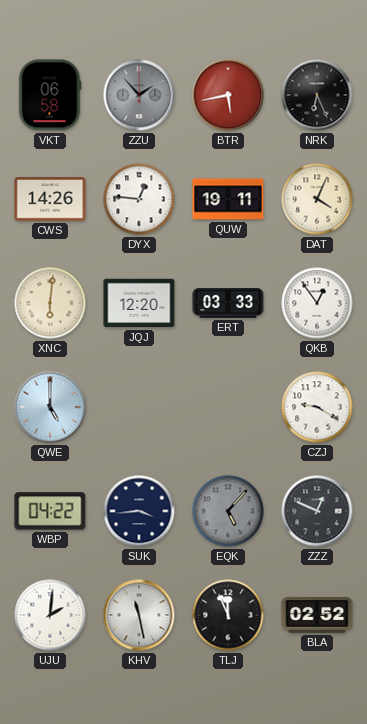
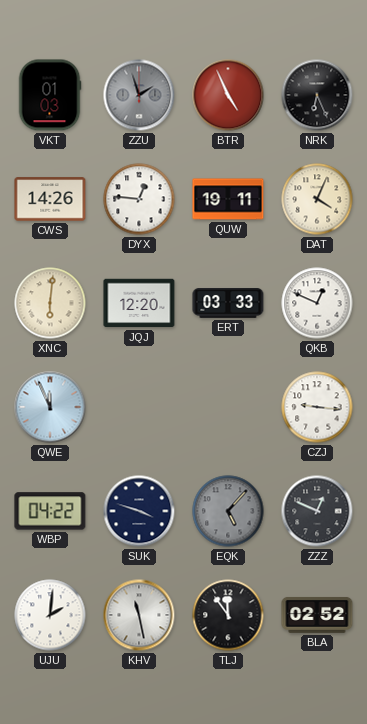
VKT: 06:58 -> 01:03 (50, 95)
ZZU: 1:53 -> 1:57 (139, 95)
BTR: 5:43 -> 4:56 (228, 95)
QKB: 12:54 -> 12:49 (317, 303)
QWE: 5:00 -> 11:56 (50, 407)
CZJ: 9:20 -> 9:16 (317, 407)
SUK: 3:44 -> 3:48 (139, 511)
TLJ: 11:56 -> 11:54 (228, 615)
